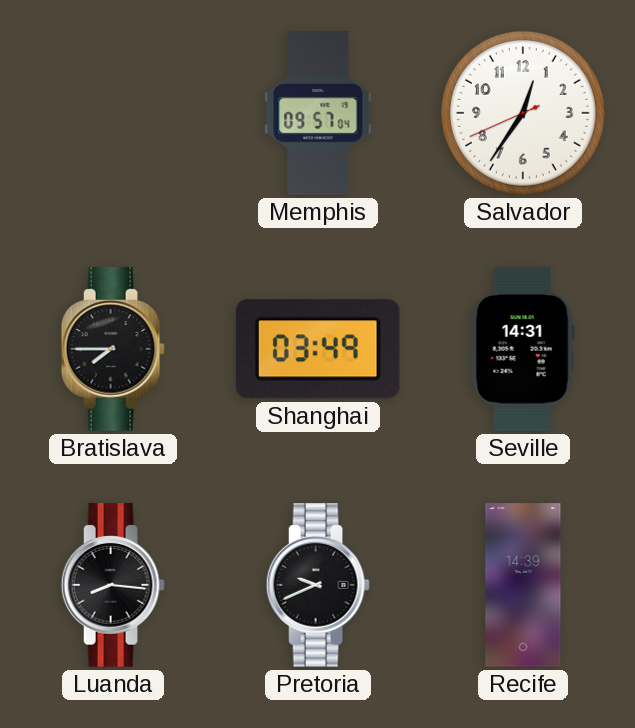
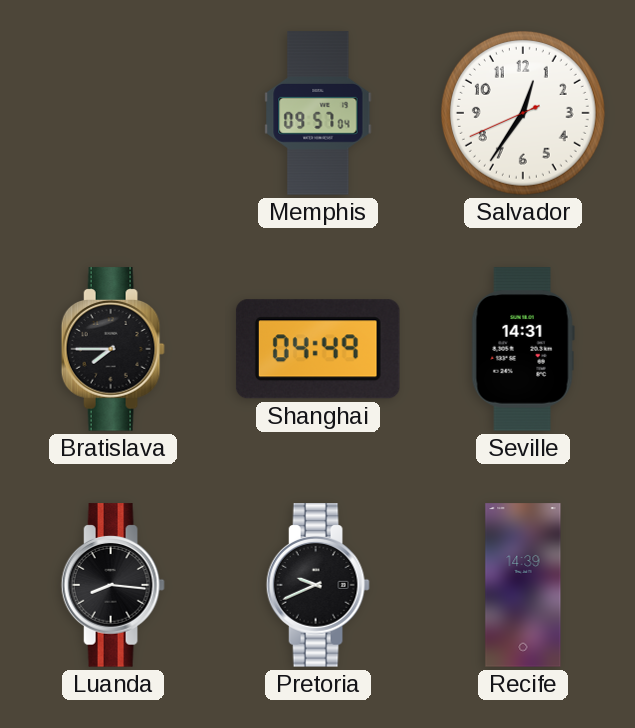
Shanghai: 03:49 -> 04:49 (318, 349)
